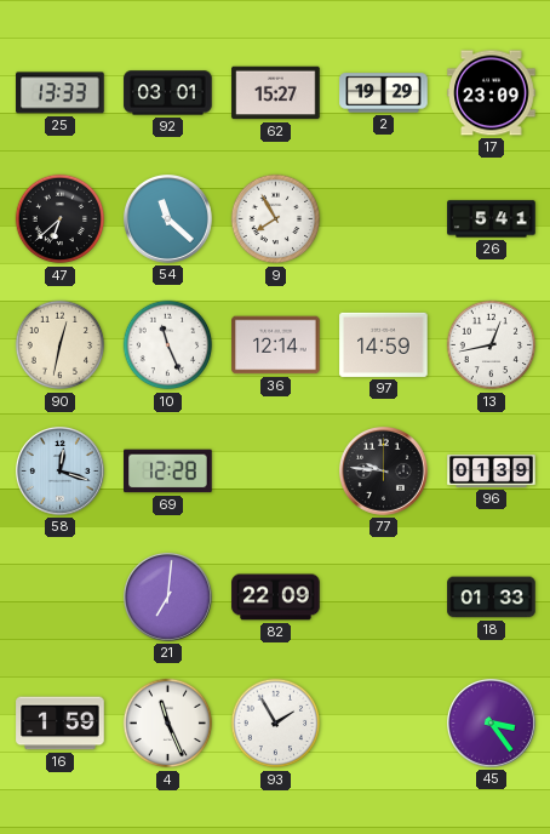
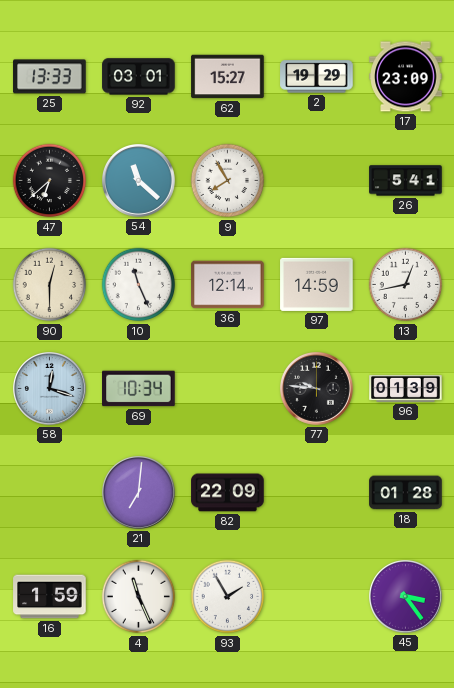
90: 12:32 -> 12:30 (50, 285)
69: 12:28 -> 10:34 (139, 389)
18: 01:33 -> 01:28 (406, 493)
